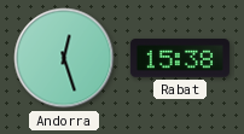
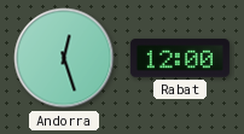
Rabat: 15:38 -> 12:00 (180, 58)
